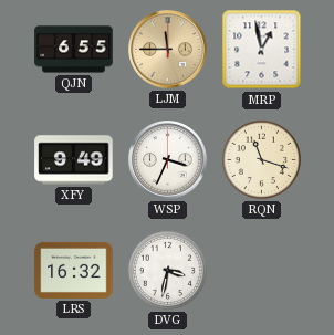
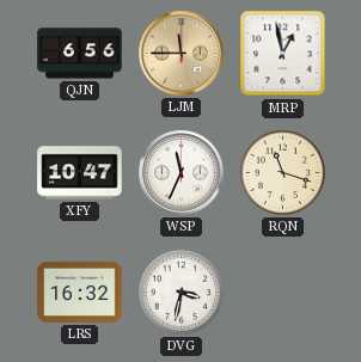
QJN: 6:55 -> 6:56 (80, 54)
XFY: 9:49 -> 10:47 (80, 173)
WSP: 3:34 -> 11:34 (182, 173)
